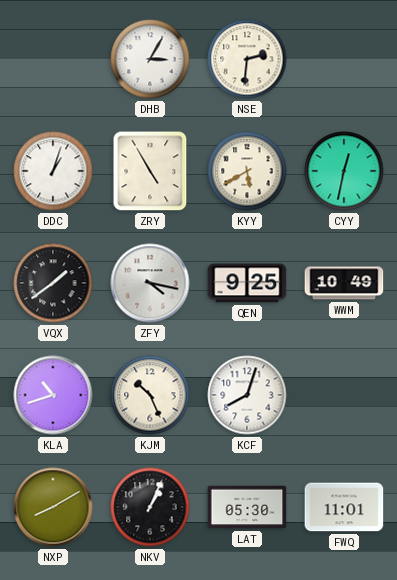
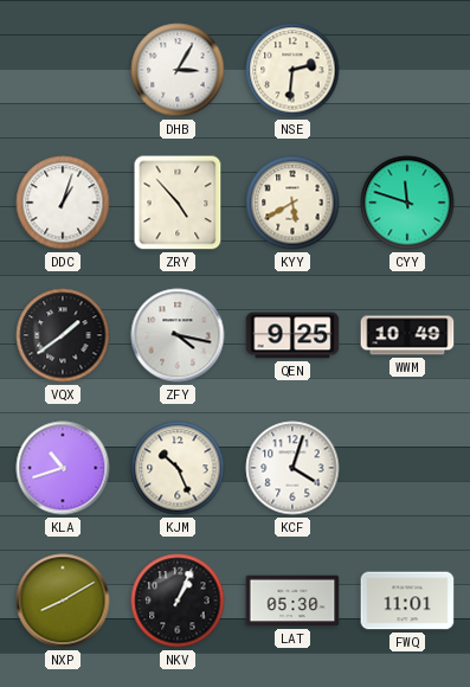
ZRY: 4:55 -> 4:53 (178, 203)
CYY: 12:32 -> 11:48 (407, 203)
KCF: 8:03 -> 4:03 (292, 468)
